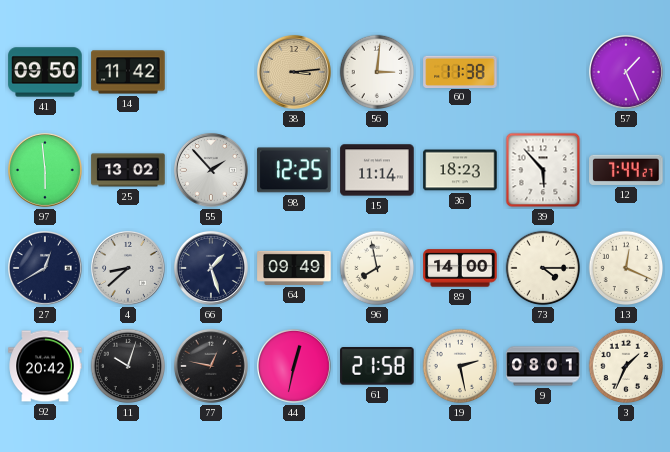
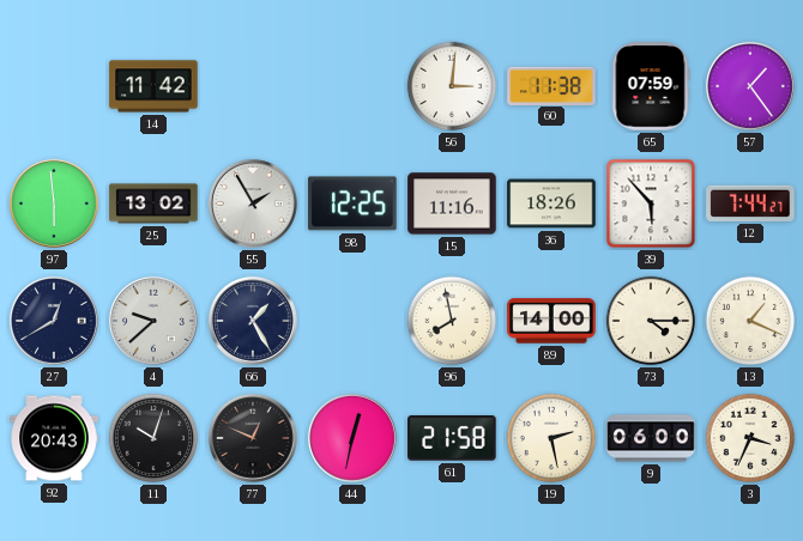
41: 09:50 -> none (45, 72)
38: 3:14 -> none (294, 72)
65: none -> 07:59 (651, 86)
57: 1:26 -> 1:24 (750, 86)
55: 1:53 -> 1:55 (253, 203)
15: 11:14 -> 11:16 (452, 203)
36: 18:23 -> 18:26 (551, 203)
4: 8:38 -> 9:38 (153, 321)
66: 1:27 -> 1:25 (253, 321)
64: 09:49 -> none (294, 268)
13: 12:19 -> 1:19 (750, 321)
92: 20:42 -> 20:43 (54, 438)
77: 12:47 -> 12:49 (253, 438)
9: 08:01 -> 06:00 (651, 438)
3: 1:34 -> 3:34 (750, 438)
